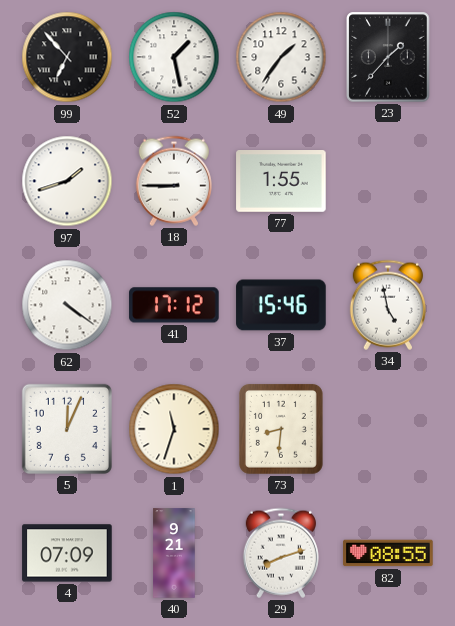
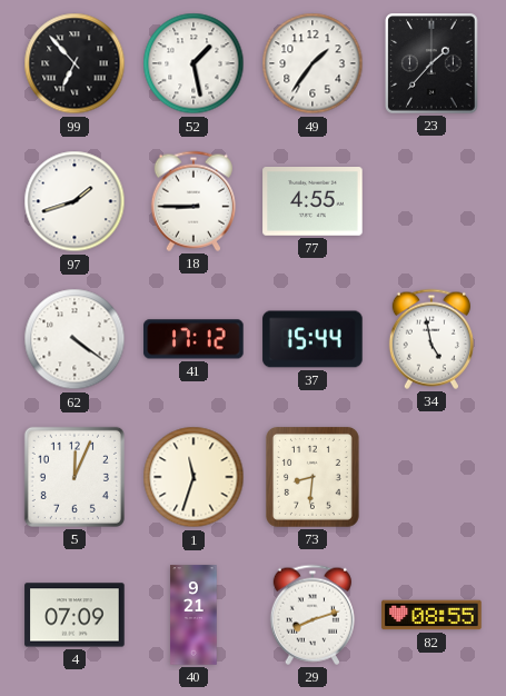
77: 1:55 -> 4:55 (312, 202)
37: 15:46 -> 15:44 (312, 339)
